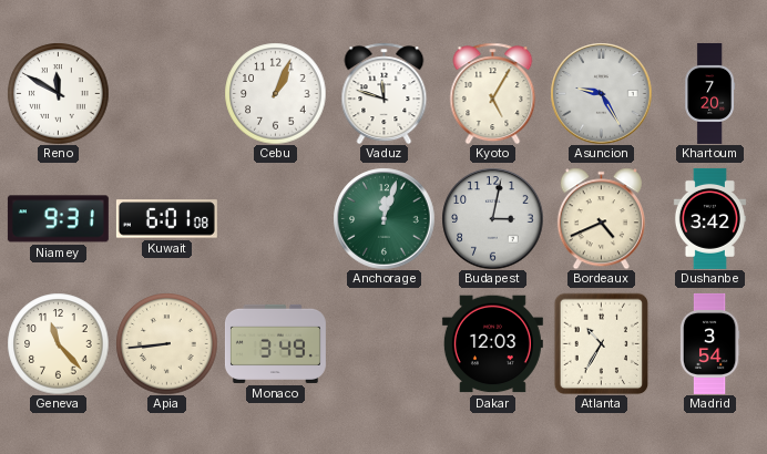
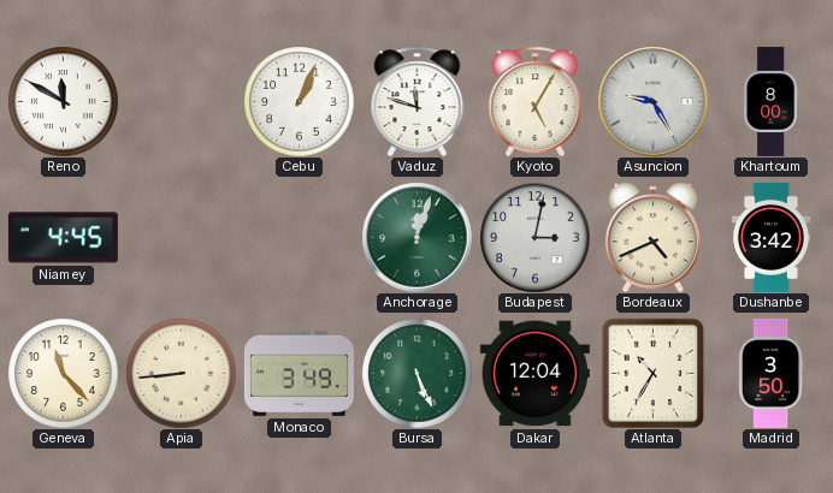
Khartoum: 7:20 -> 8:00 (772, 101)
Niamey: 9:31 -> 4:45 (63, 238)
Kuwait: 6:01 -> none (166, 219)
Bursa: none -> 5:26 (416, 373)
Dakar: 12:03 -> 12:04 (534, 374)
Madrid: 3:54 -> 3:50 (770, 373)
